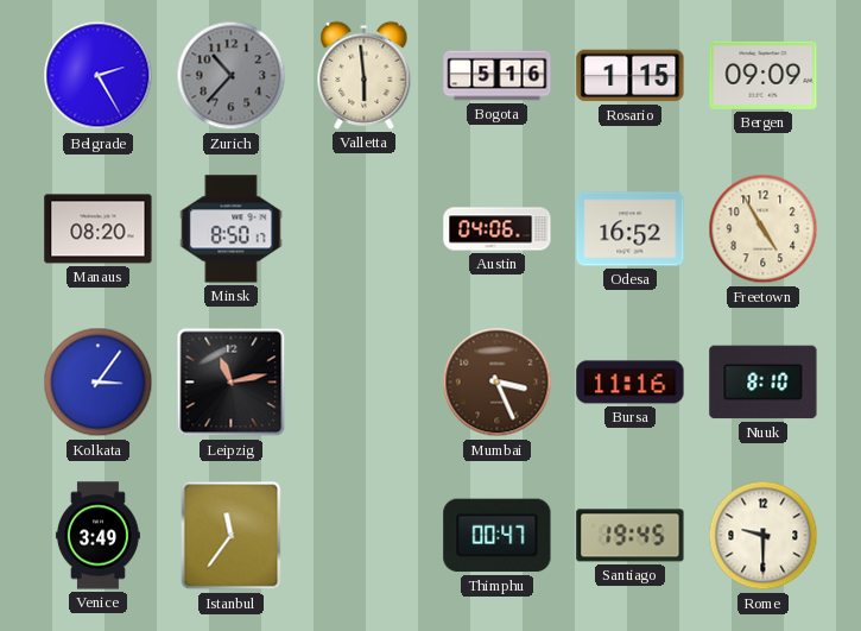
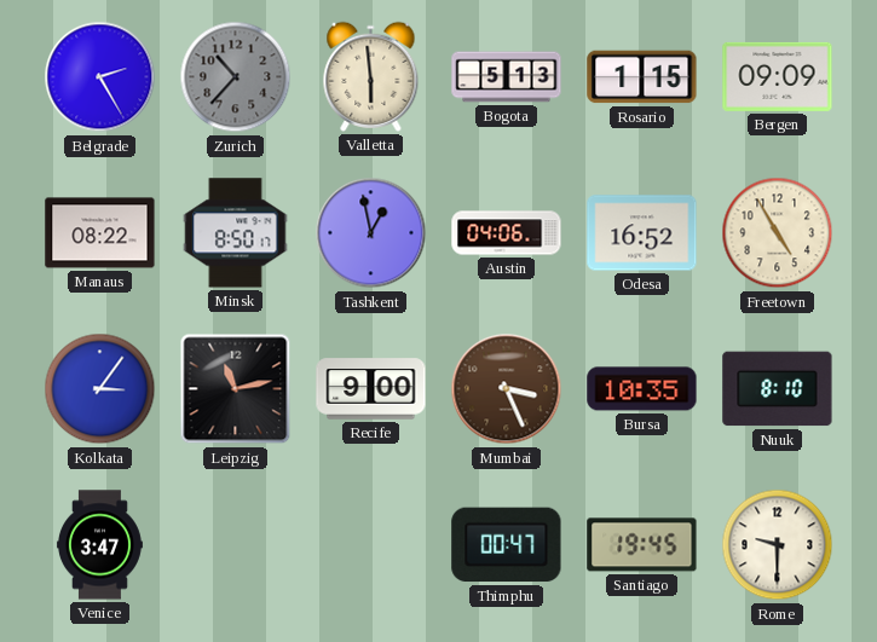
Bogota: 5:16 -> 5:13 (507, 77)
Manaus: 08:20 -> 08:22 (100, 233)
Tashkent: none -> 12:58 (371, 233)
Recife: none -> 9:00 (371, 389)
Bursa: 11:16 -> 10:35 (642, 389)
Venice: 3:49 -> 3:47 (99, 545)
Istanbul: 11:36 -> none (232, 536)
